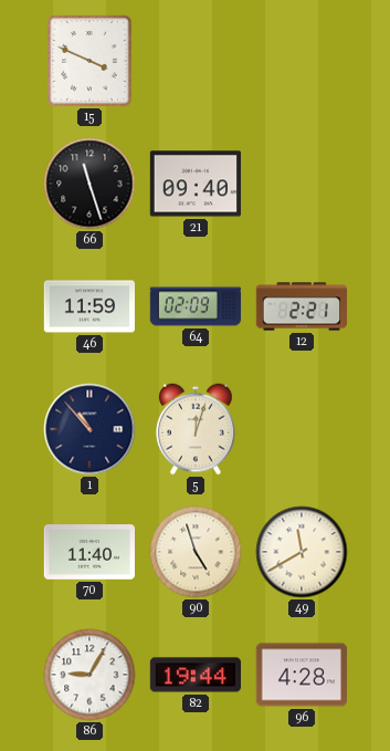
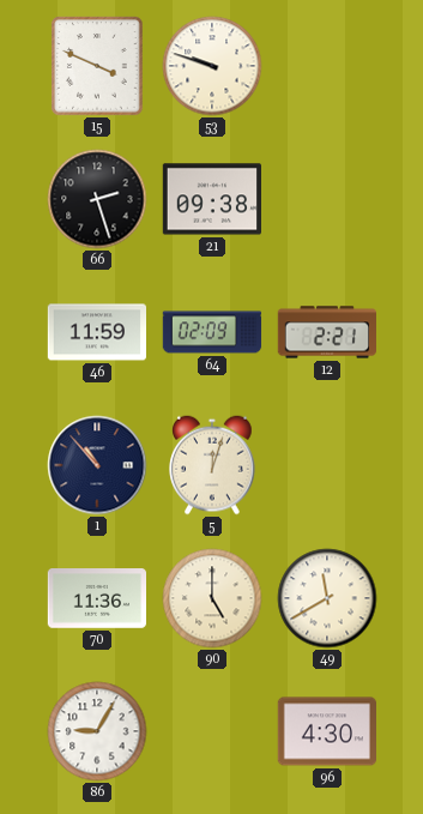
53: none -> 9:48 (212, 66)
66: 11:27 -> 2:27 (97, 199)
21: 09:40 -> 09:38 (211, 199)
70: 11:40 -> 11:36 (96, 598)
90: 4:57 -> 5:00 (212, 598)
82: 19:44 -> none (194, 675)
96: 4:28 -> 4:30 (326, 731)
